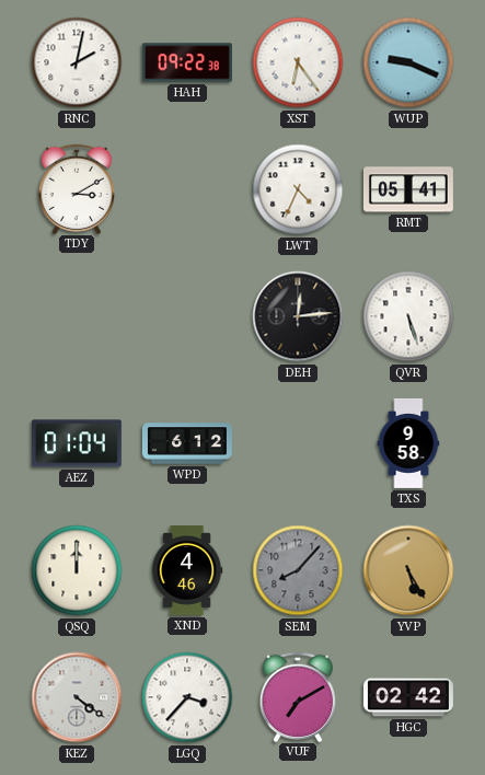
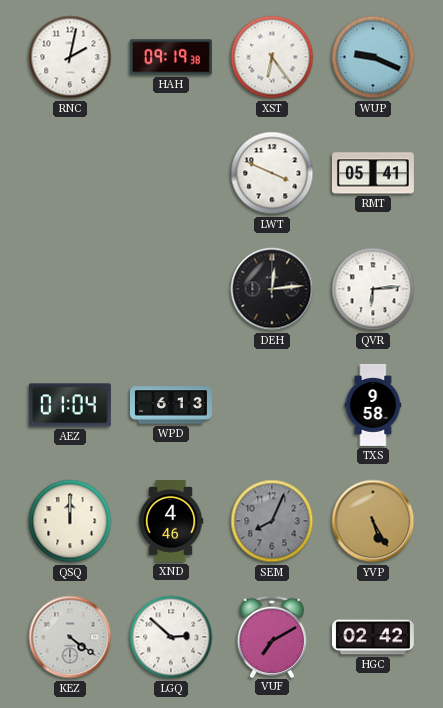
HAH: 09:22 -> 09:19 (171, 57)
TDY: 3:10 -> none (76, 188)
LWT: 4:34 -> 3:49 (272, 173)
QVR: 5:27 -> 6:14 (373, 289)
WPD: 6:12 -> 6:13 (171, 405)
SEM: 8:07 -> 8:04 (272, 521)
LGQ: 3:37 -> 2:52 (171, 637)
